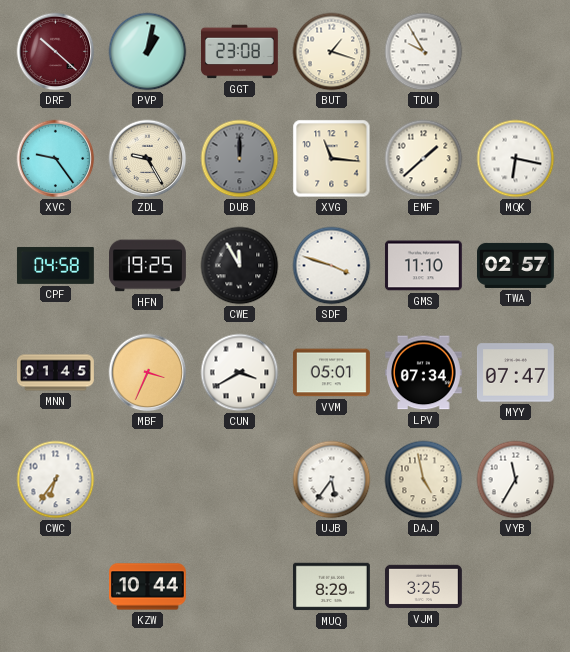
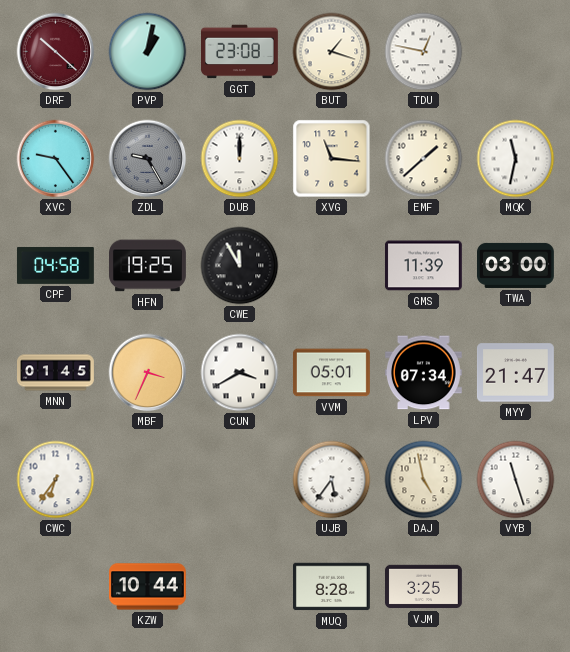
TDU: 9:55 -> 12:47 (424, 52)
ZDL dial: cream -> grey (148, 159)
DUB dial: grey -> white (240, 159)
MQK: 6:17 -> 11:32 (516, 159)
SDF: 3:48 -> none (332, 266)
GMS: 11:10 -> 11:39 (423, 266)
TWA: 02:57 -> 03:00 (516, 265)
MYY: 07:47 -> 21:47 (515, 373)
VYB: 11:35 -> 11:27 (516, 480)
MUQ: 8:29 -> 8:28 (332, 587)
